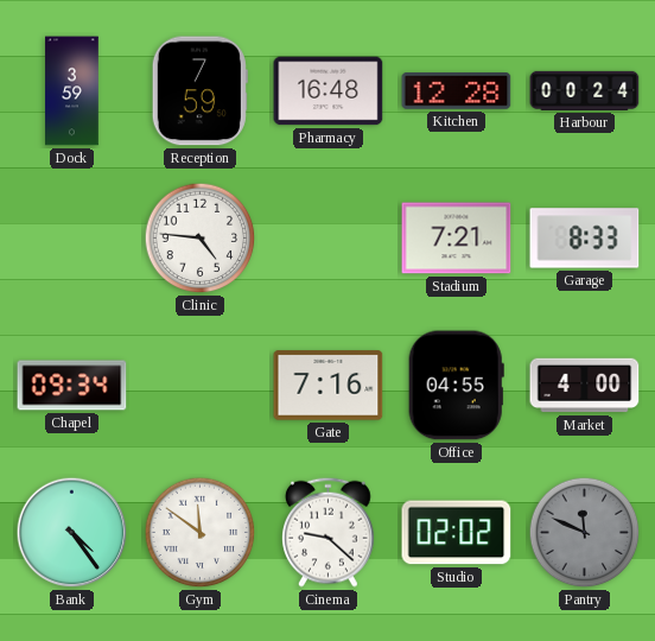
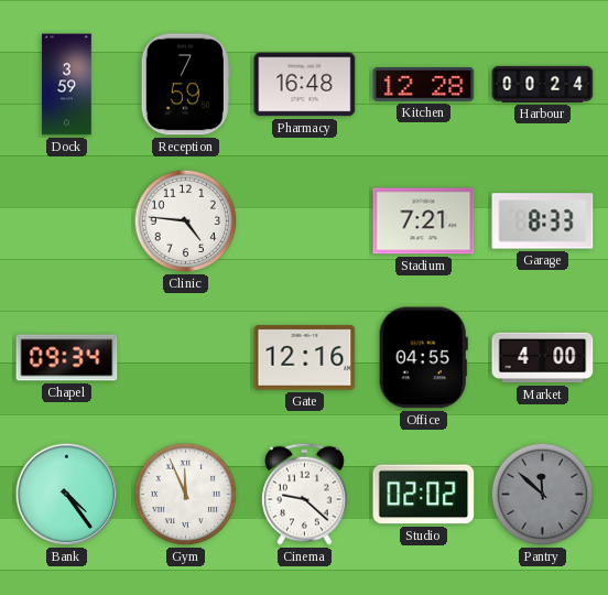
Gate: 7:16 -> 12:16 (305, 358)
Gym: 11:51 -> 11:56 (186, 495)
Pantry: 11:49 -> 11:52 (543, 495)
